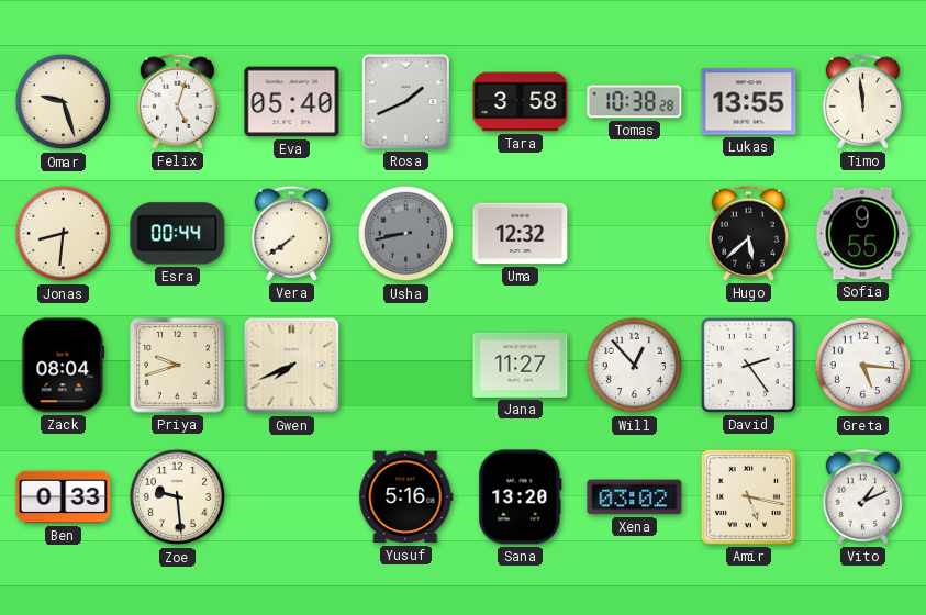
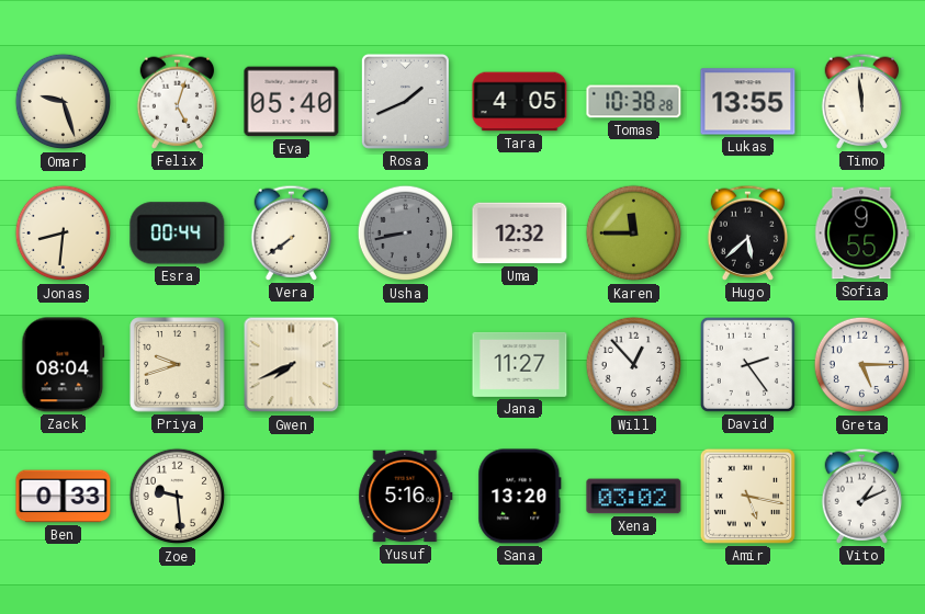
Tara: 3:58 -> 4:05 (520, 102)
Karen: none -> 11:45 (634, 234)
Greta: 5:16 -> 5:15 (862, 365)
